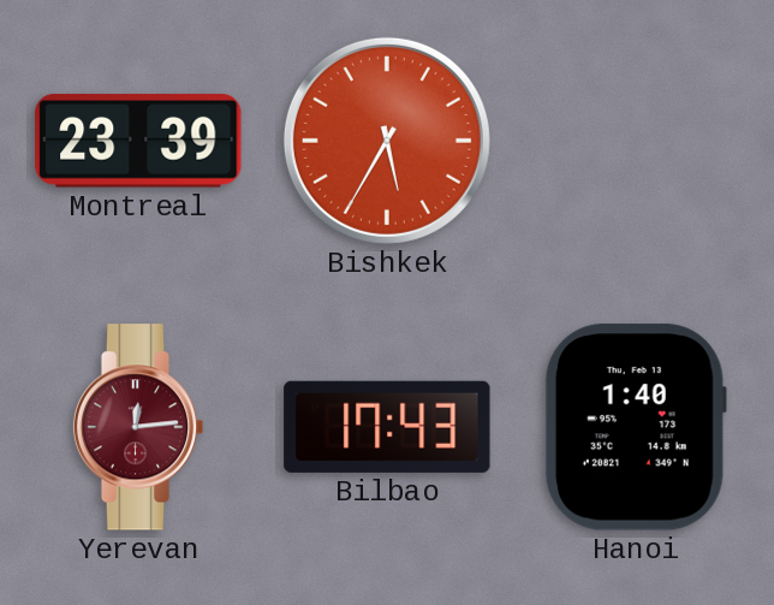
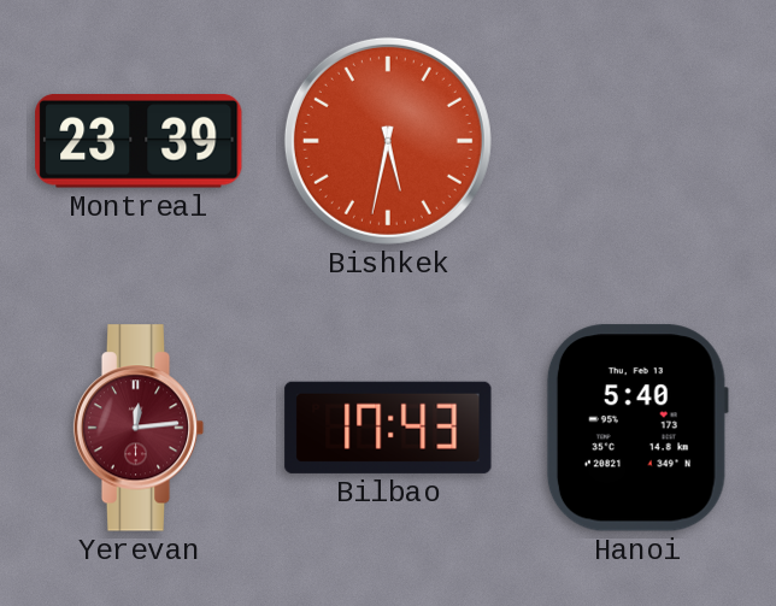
Bishkek: 5:35 -> 5:32 (388, 141)
Hanoi: 1:40 -> 5:40 (637, 428)
